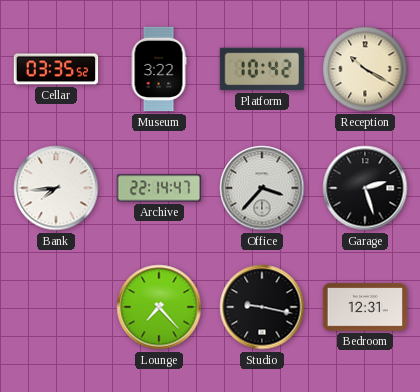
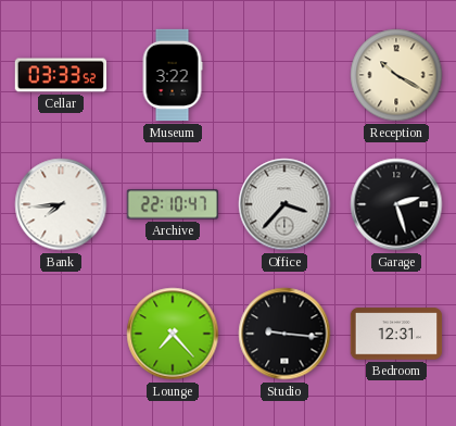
Cellar: 03:35 -> 03:33 (61, 75)
Platform: 10:42 -> none (261, 69)
Archive: 22:14 -> 22:10 (172, 204)
Studio: 9:17 -> 9:16 (284, 334)
